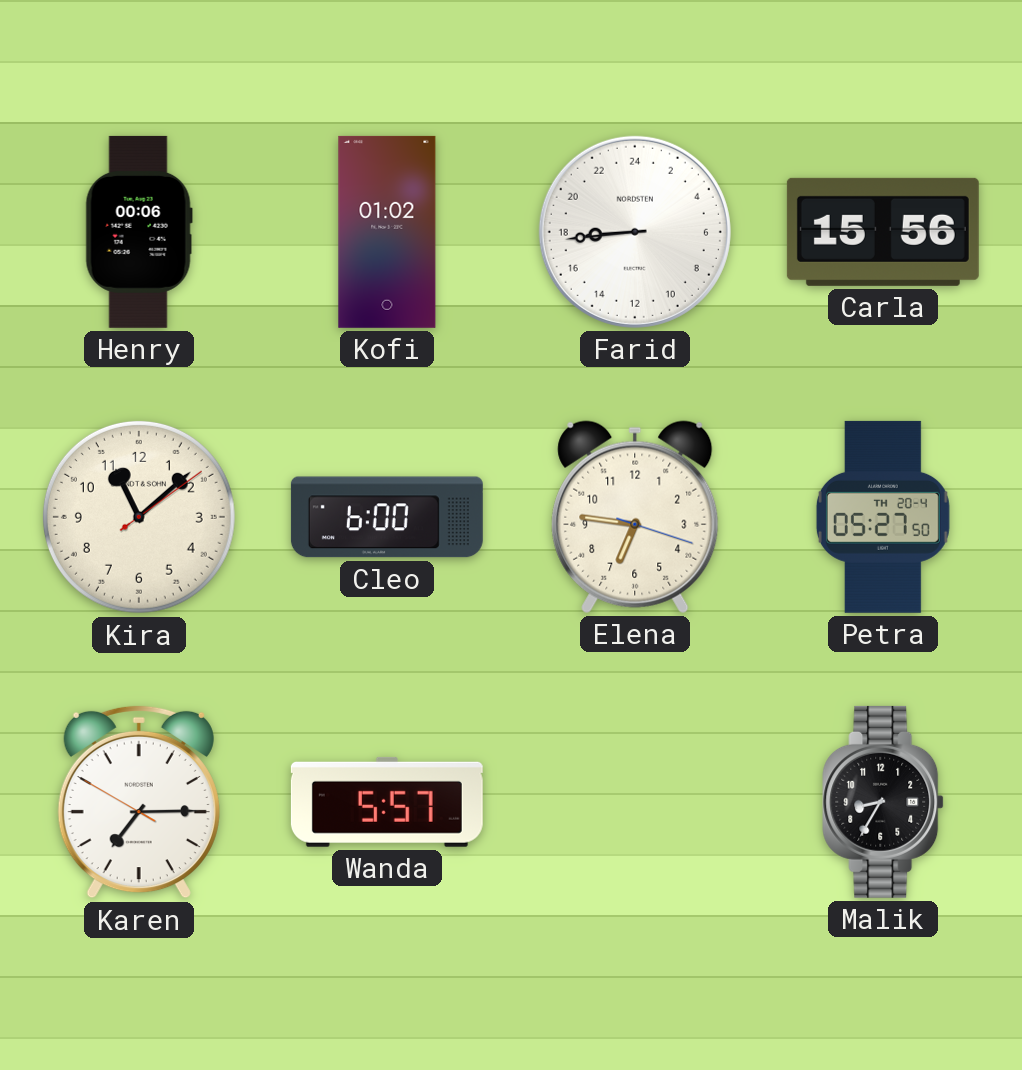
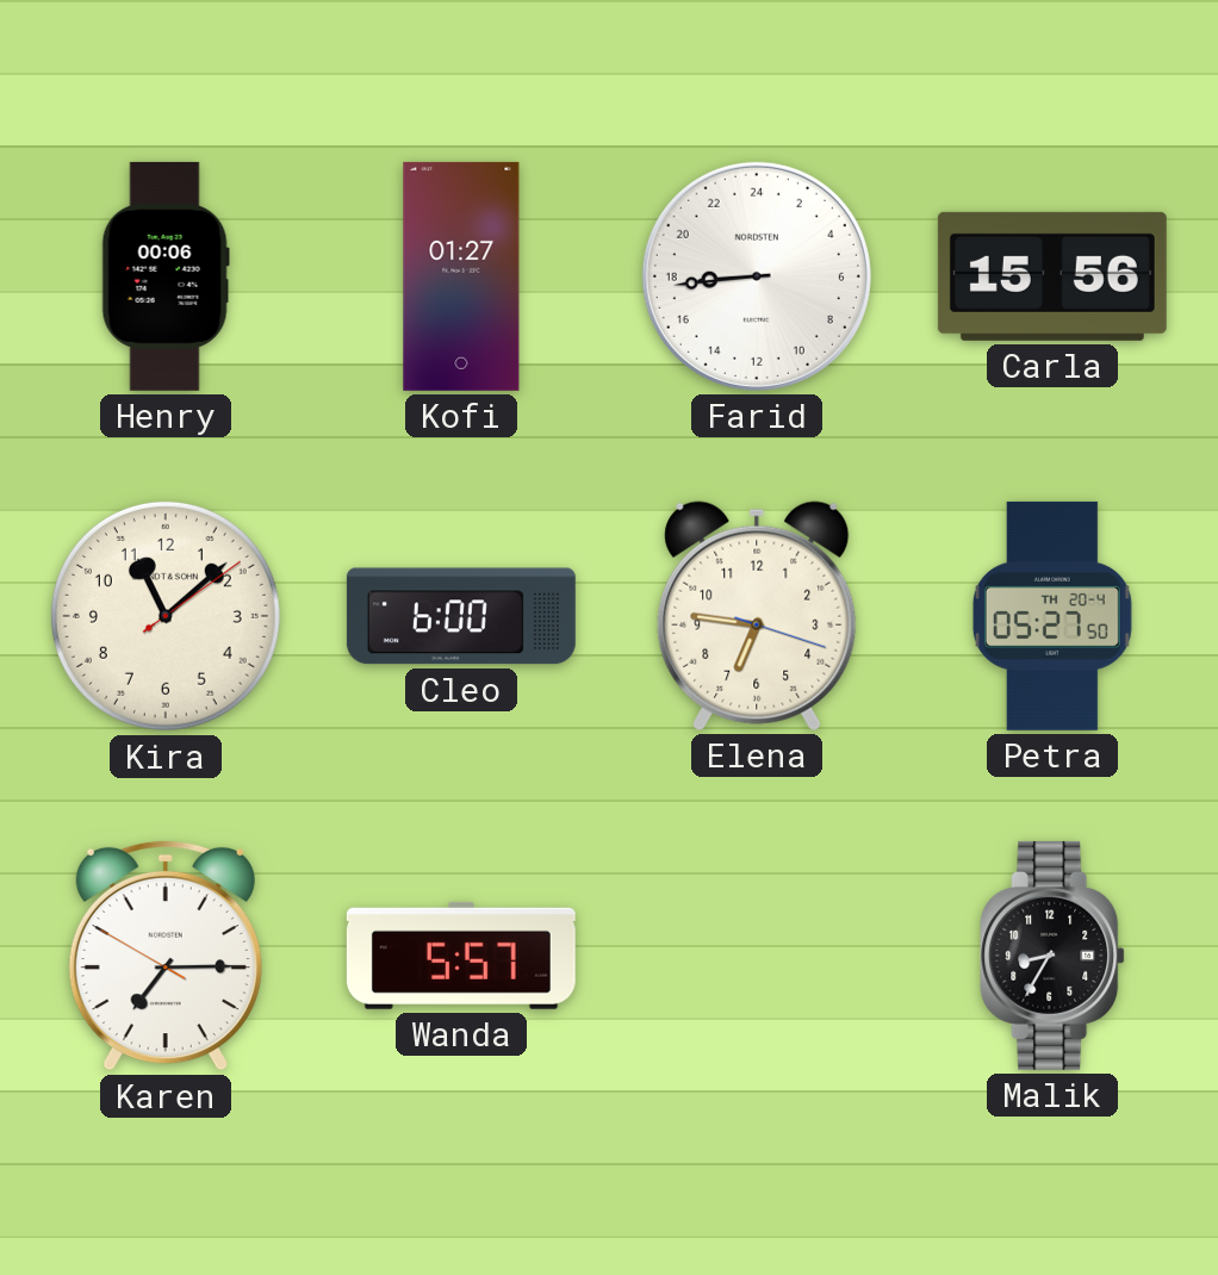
Kofi: 01:02 -> 01:27 (461, 276)
